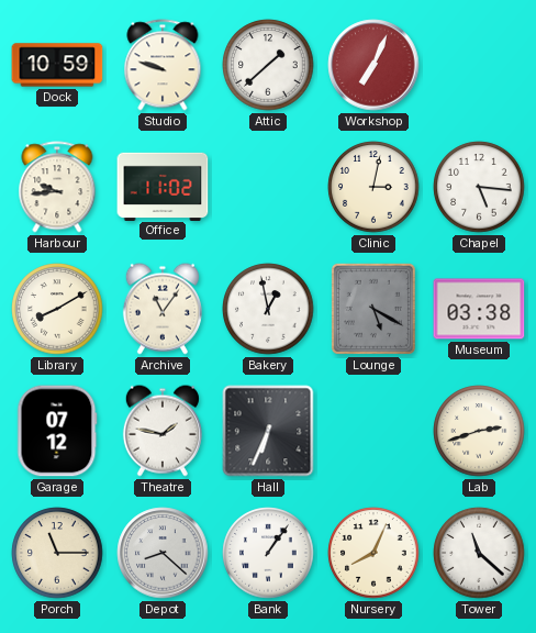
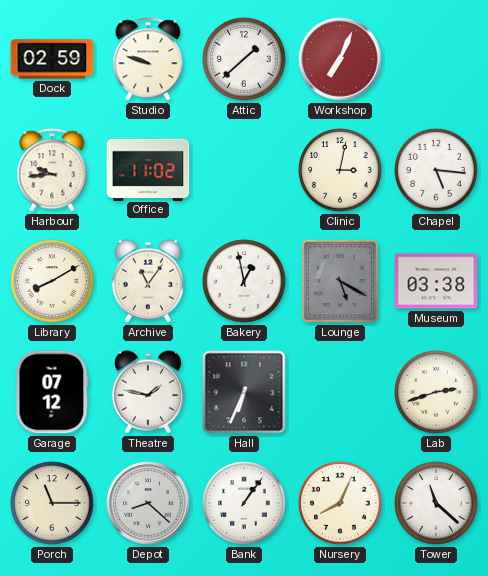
Dock: 10:59 -> 02:59 (52, 59)
